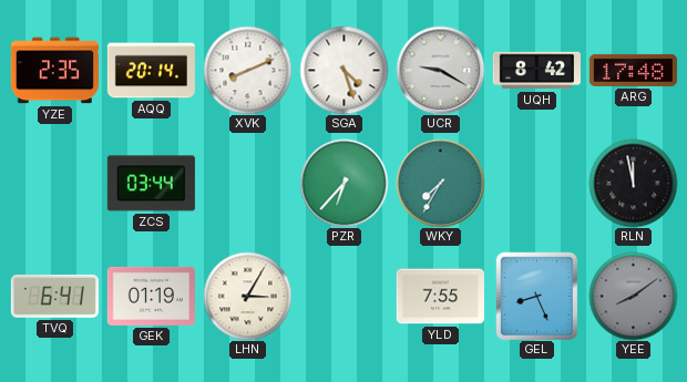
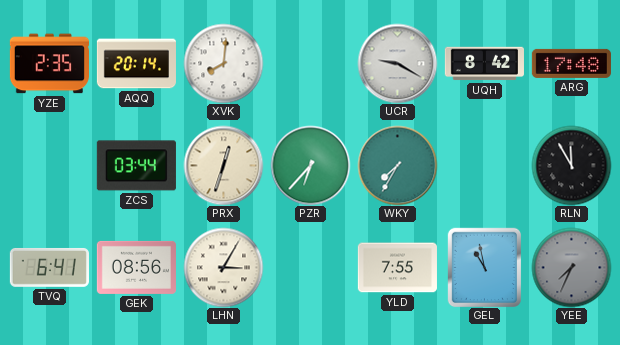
XVK: 8:11 -> 8:01 (223, 63)
SGA: 4:27 -> none (343, 70)
PRX: none -> 12:33 (223, 165)
RLN: 11:58 -> 11:55 (571, 165)
GEK: 01:19 -> 08:56 (136, 267)
GEL: 8:26 -> 10:58 (484, 267)
YEE: 8:09 -> 7:34 (571, 267)
